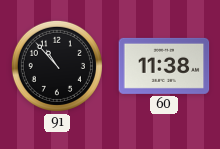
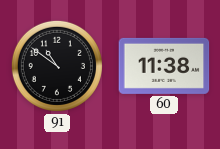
91: 10:53 -> 10:51 (57, 66)
